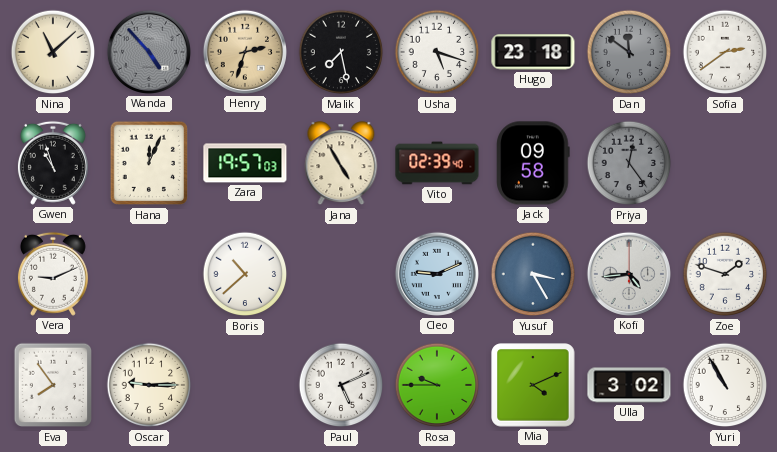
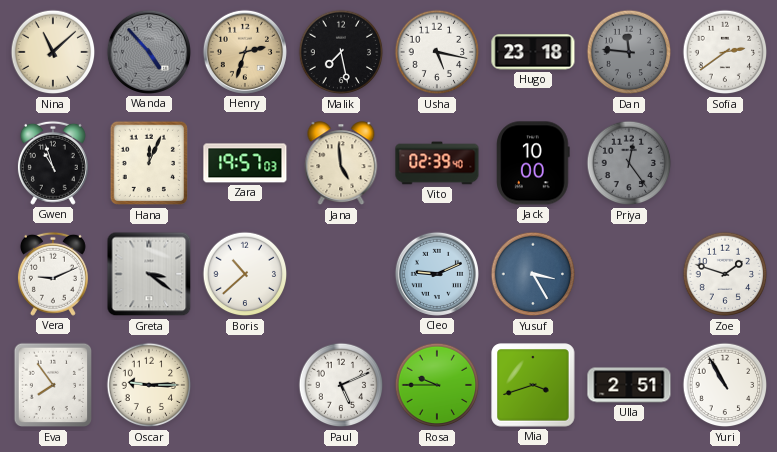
Usha: 5:18 -> 5:17 (437, 52)
Dan: 11:51 -> 11:46 (629, 52)
Jana: 4:55 -> 4:59 (341, 164)
Jack: 09:58 -> 10:00 (533, 163)
Greta: none -> 3:21 (149, 274)
Kofi: 4:44 -> none (629, 274)
Mia: 4:11 -> 3:42 (533, 385)
Ulla: 3:02 -> 2:51 (629, 385)
